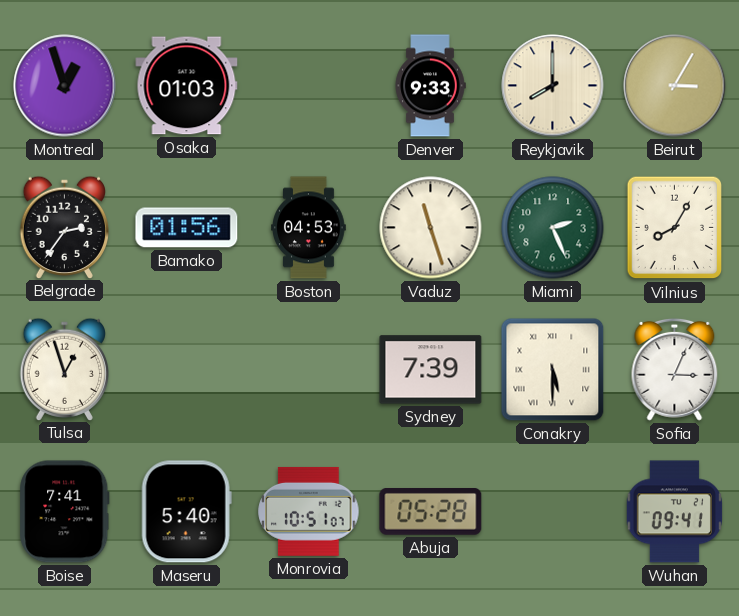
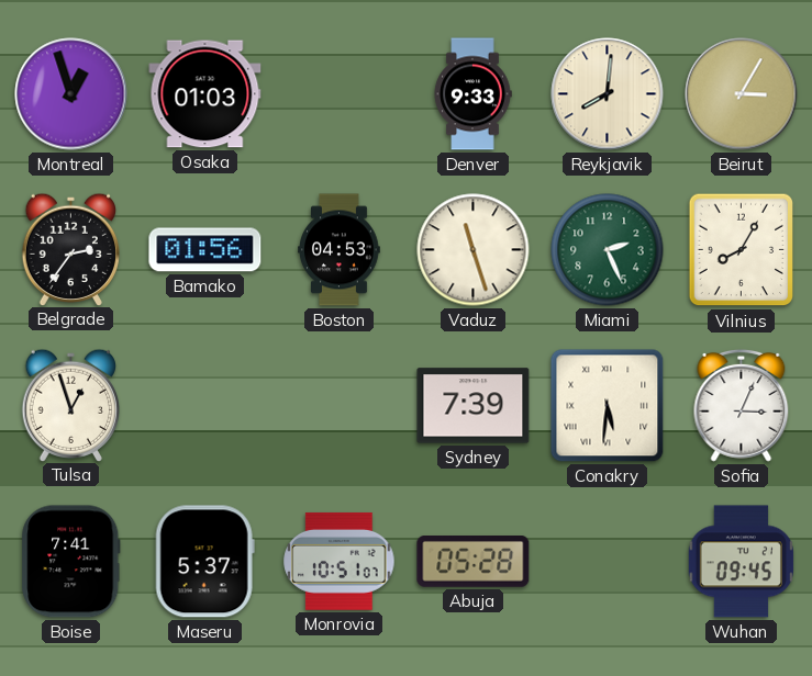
Reykjavik: 8:00 -> 8:01 (608, 94)
Conakry: 5:30 -> 5:31 (608, 406)
Maseru: 5:40 -> 5:37 (204, 562)
Wuhan: 09:41 -> 09:45 (741, 562)
